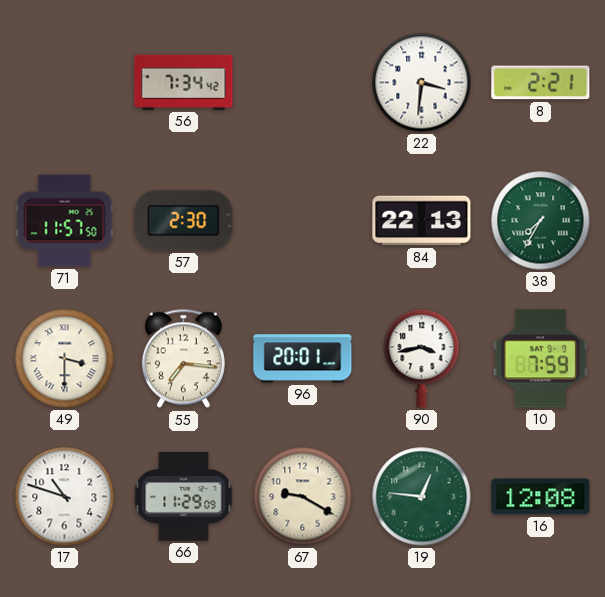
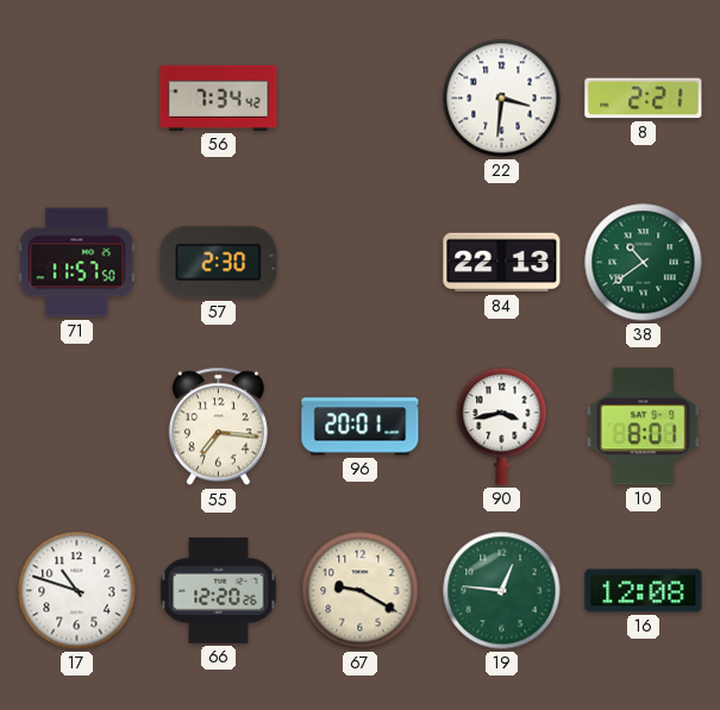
38: 7:35 -> 10:39 (644, 263)
49: 3:30 -> none (65, 359)
10: 7:59 -> 8:01 (643, 427)
66: 11:29 -> 12:20 (219, 590)
